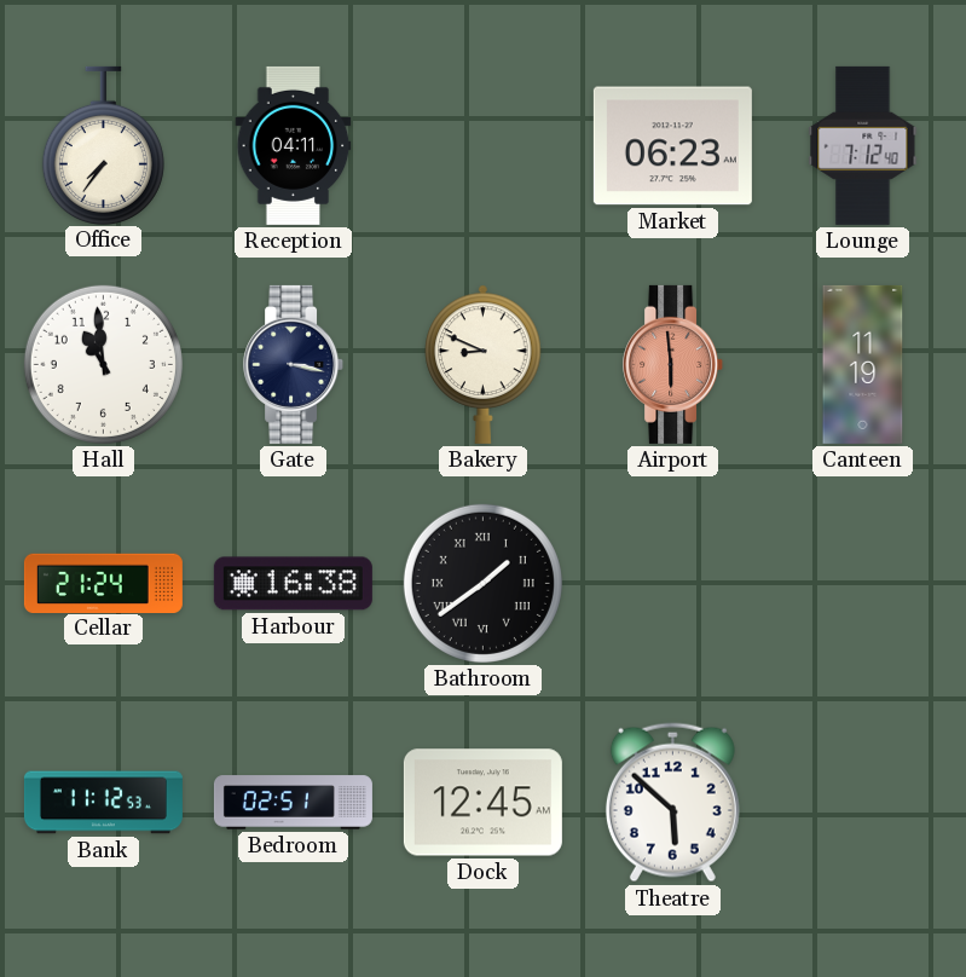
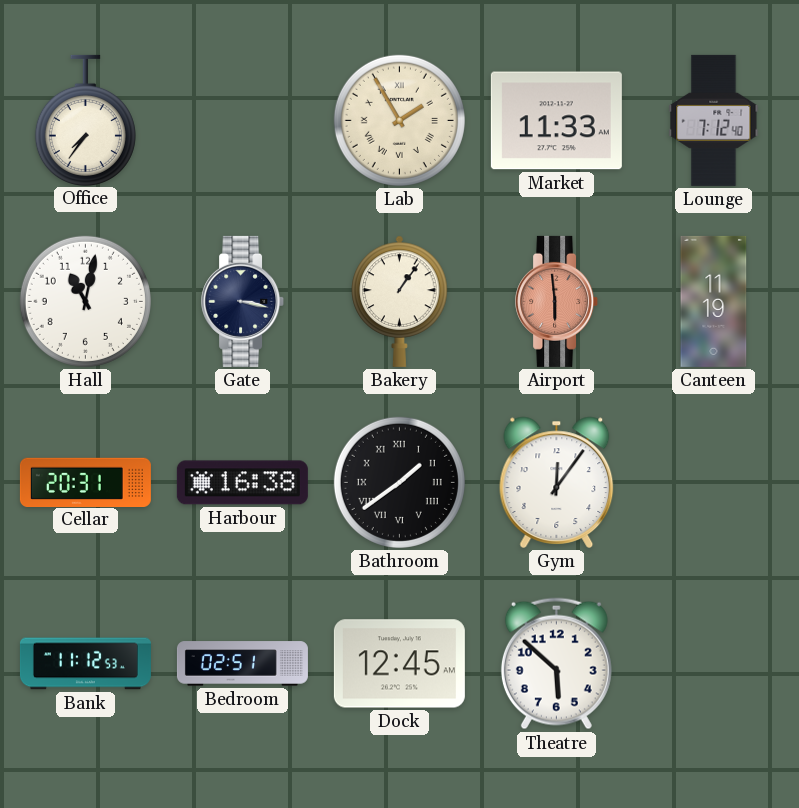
Reception: 04:11 -> none (294, 145)
Lab: none -> 1:55 (399, 120)
Market: 06:23 -> 11:33 (556, 121)
Hall: 10:59 -> 11:02 (85, 301)
Bakery: 8:49 -> 1:06 (400, 301)
Cellar: 21:24 -> 20:31 (85, 482)
Gym: none -> 12:06 (557, 482)
